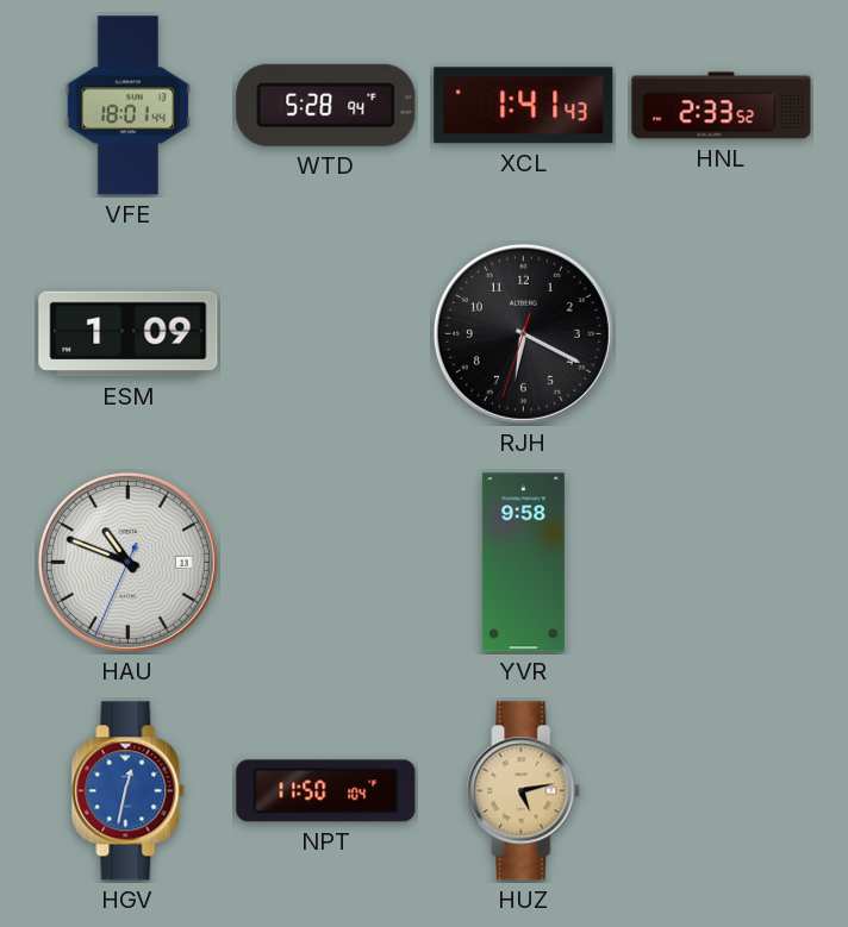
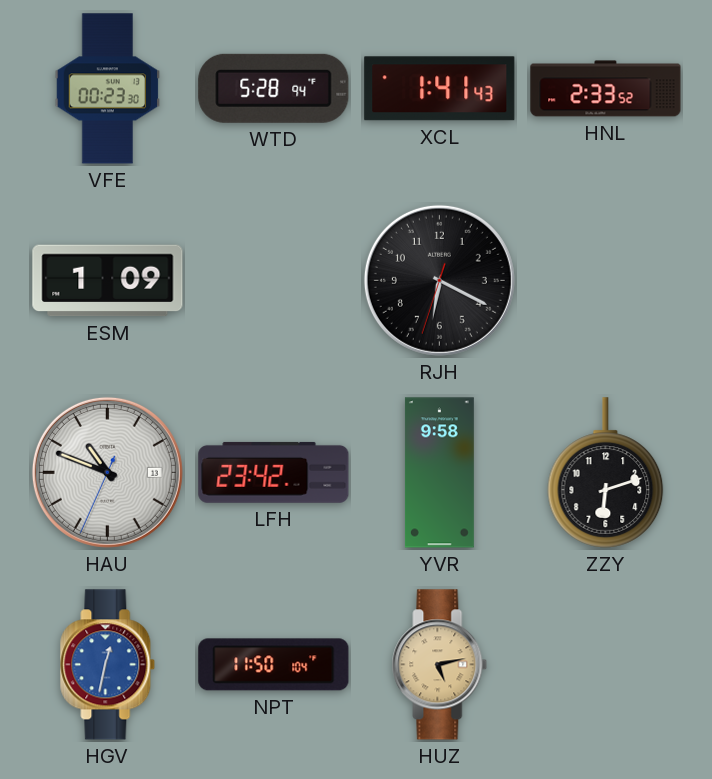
VFE: 18:01 -> 00:23 (108, 89)
LFH: none -> 23:42 (274, 472)
ZZY: none -> 6:12 (606, 473)
